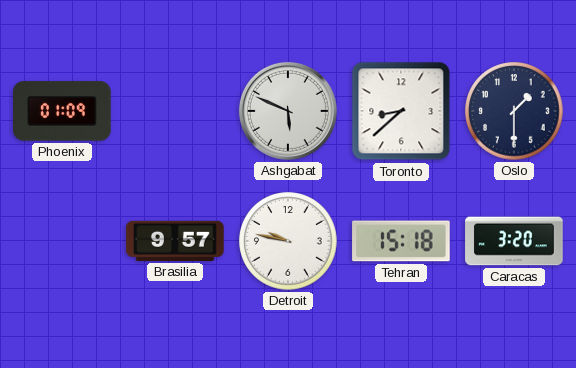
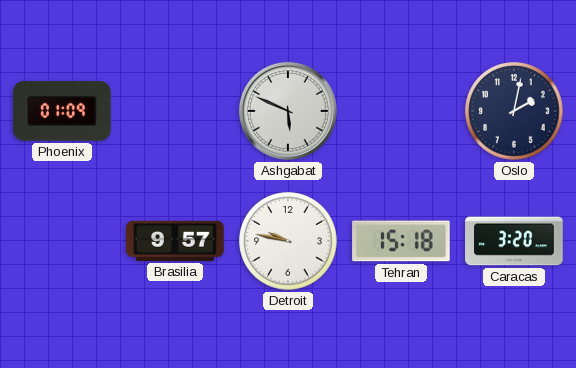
Toronto: 8:38 -> none (401, 111)
Oslo: 1:30 -> 2:02 (514, 111)
